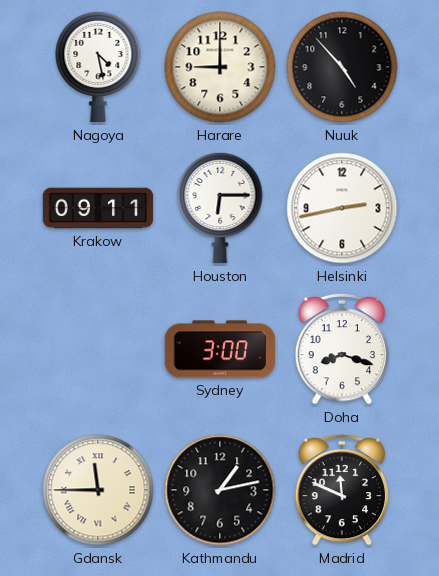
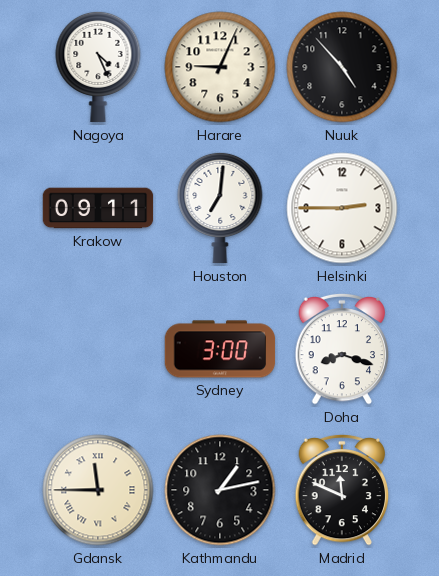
Nagoya: 4:28 -> 4:26 (98, 67)
Harare: 9:00 -> 9:04 (220, 67)
Houston: 6:15 -> 7:01 (220, 208)
Helsinki: 2:43 -> 2:45 (342, 208)
